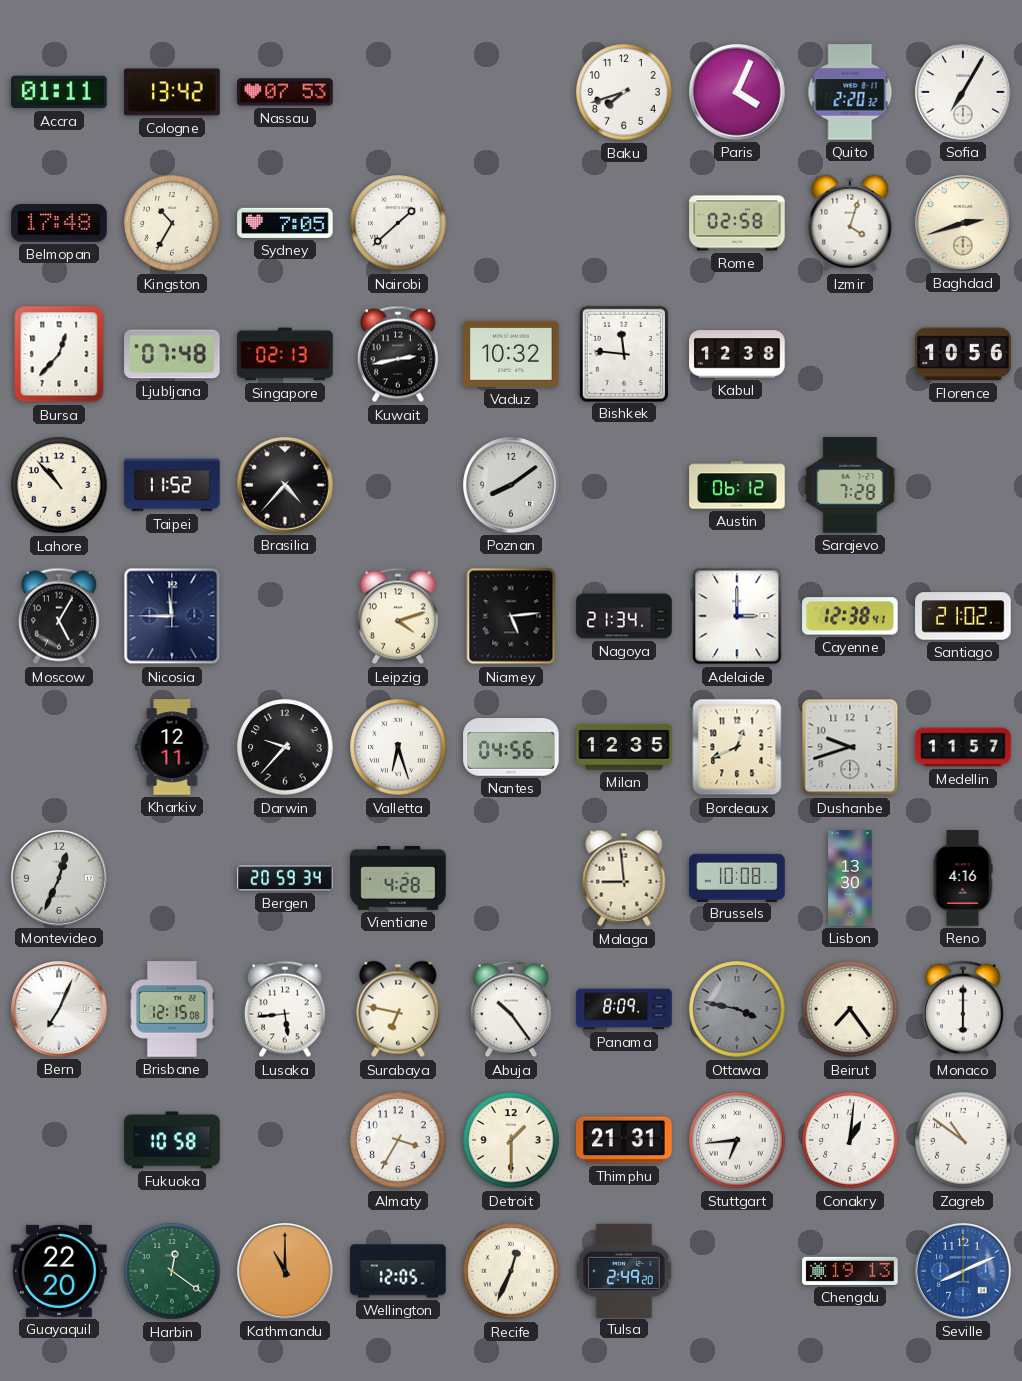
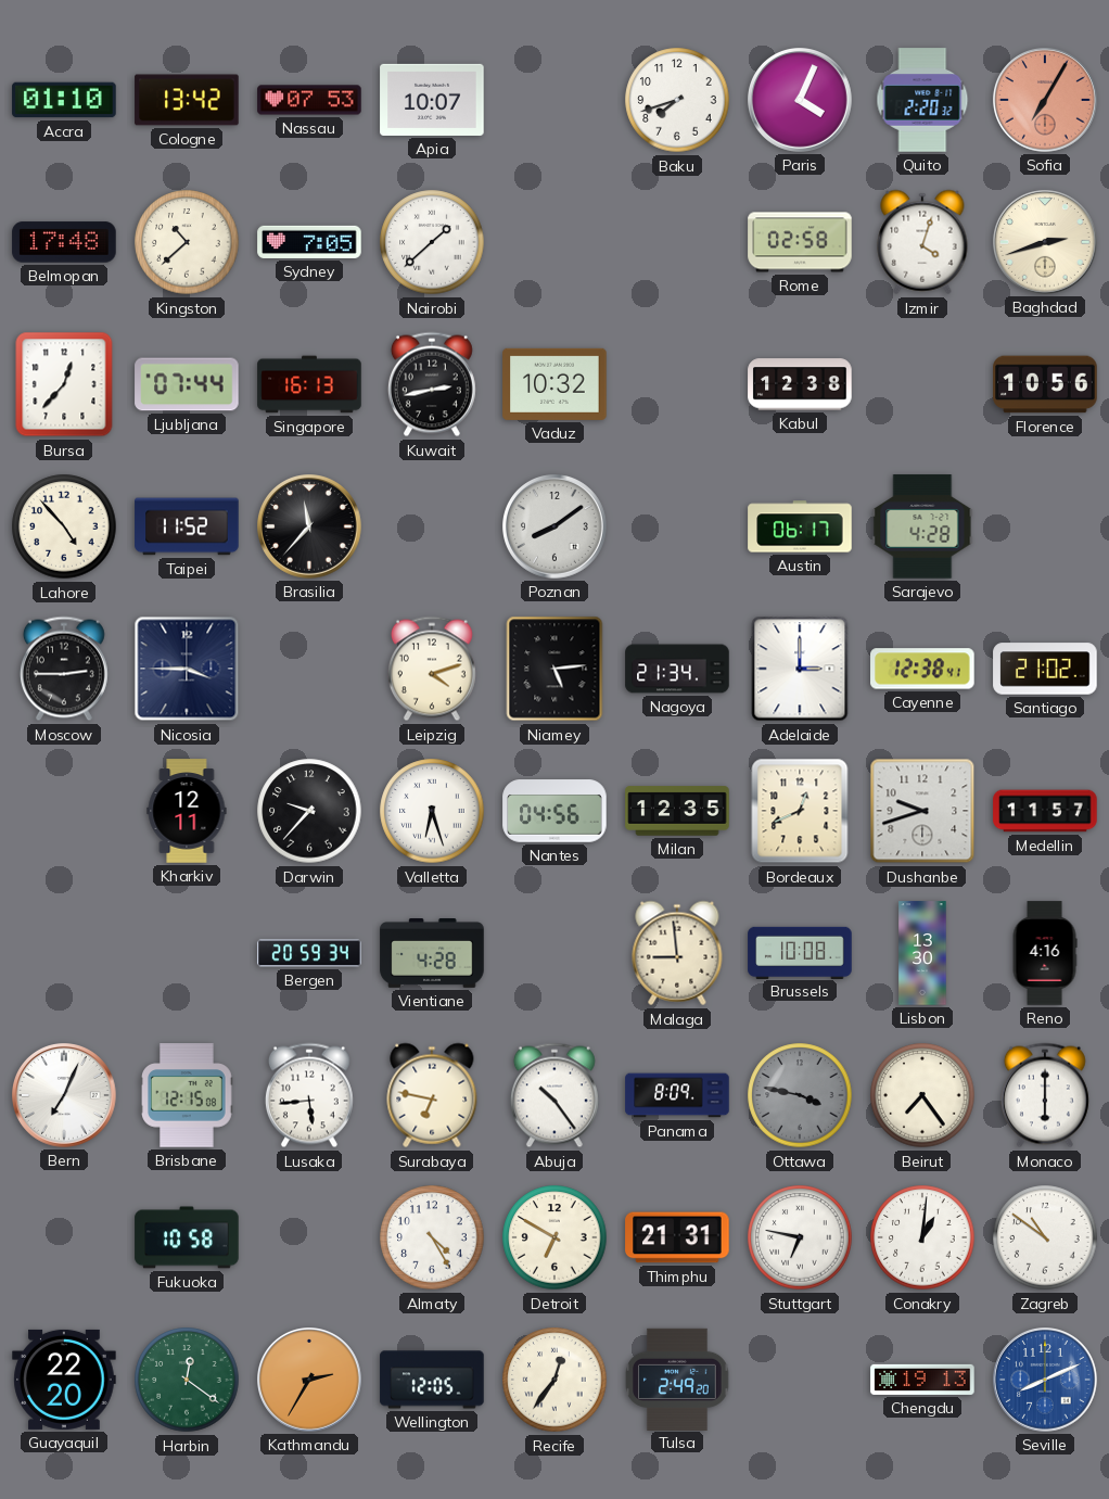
Accra: 01:11 -> 01:10 (64, 100)
Apia: none -> 10:07 (432, 100)
Sofia dial: white -> salmon (1045, 100)
Kingston: 10:35 -> 10:38 (187, 242)
Ljubljana: 07:48 -> 07:44 (187, 384)
Singapore: 02:13 -> 16:13 (309, 384)
Bishkek: 11:46 -> none (623, 353)
Lahore: 10:53 -> 4:53 (64, 526)
Brasilia: 4:37 -> 11:37 (309, 526)
Austin: 06:12 -> 06:17 (800, 526)
Sarajevo: 7:28 -> 4:28 (922, 526)
Moscow: 5:05 -> 2:45 (64, 669)
Nicosia: 11:45 -> 3:45 (187, 669)
Montevideo: 12:34 -> none (59, 878)
Almaty: 3:35 -> 4:25 (432, 1237)
Detroit: 1:30 -> 6:50 (554, 1237)
Stuttgart: 6:44 -> 6:47 (800, 1237)
Kathmandu: 11:00 -> 2:35 (309, 1380)
Recife: 12:34 -> 12:36 (554, 1380)
